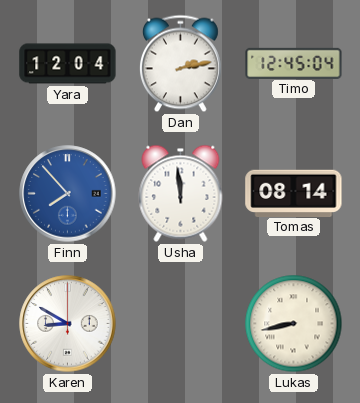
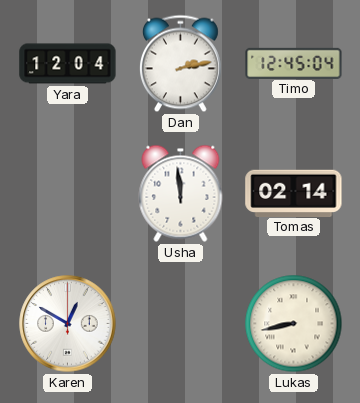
Finn: 7:53 -> none (68, 194)
Tomas: 08:14 -> 02:14 (294, 193)
Karen: 8:50 -> 12:50 (68, 324)
